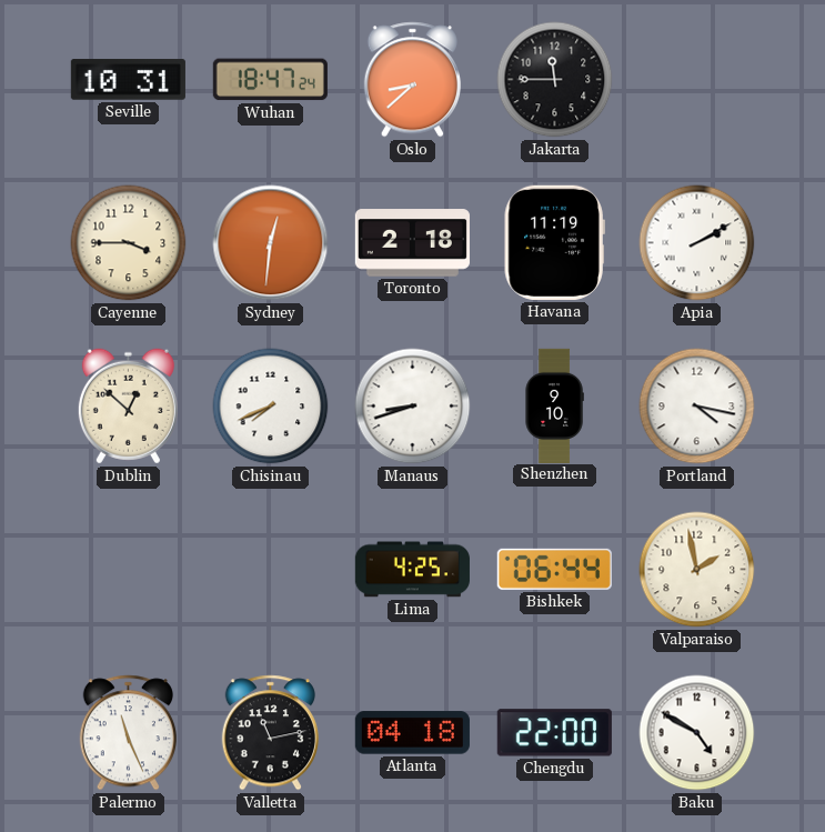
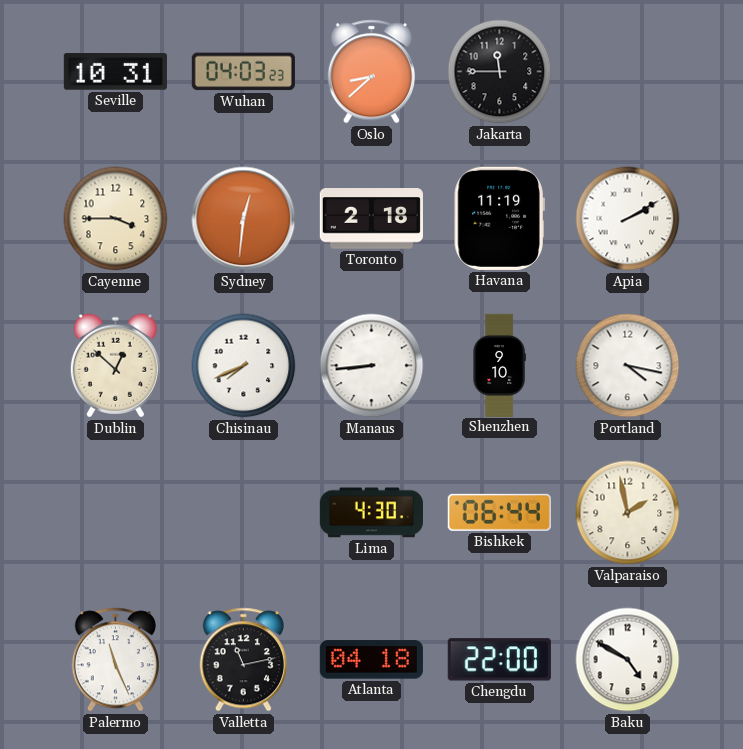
Wuhan: 18:47 -> 04:03 (243, 72)
Manaus: 8:42 -> 8:44 (372, 366)
Lima: 4:25 -> 4:30 (371, 513)
